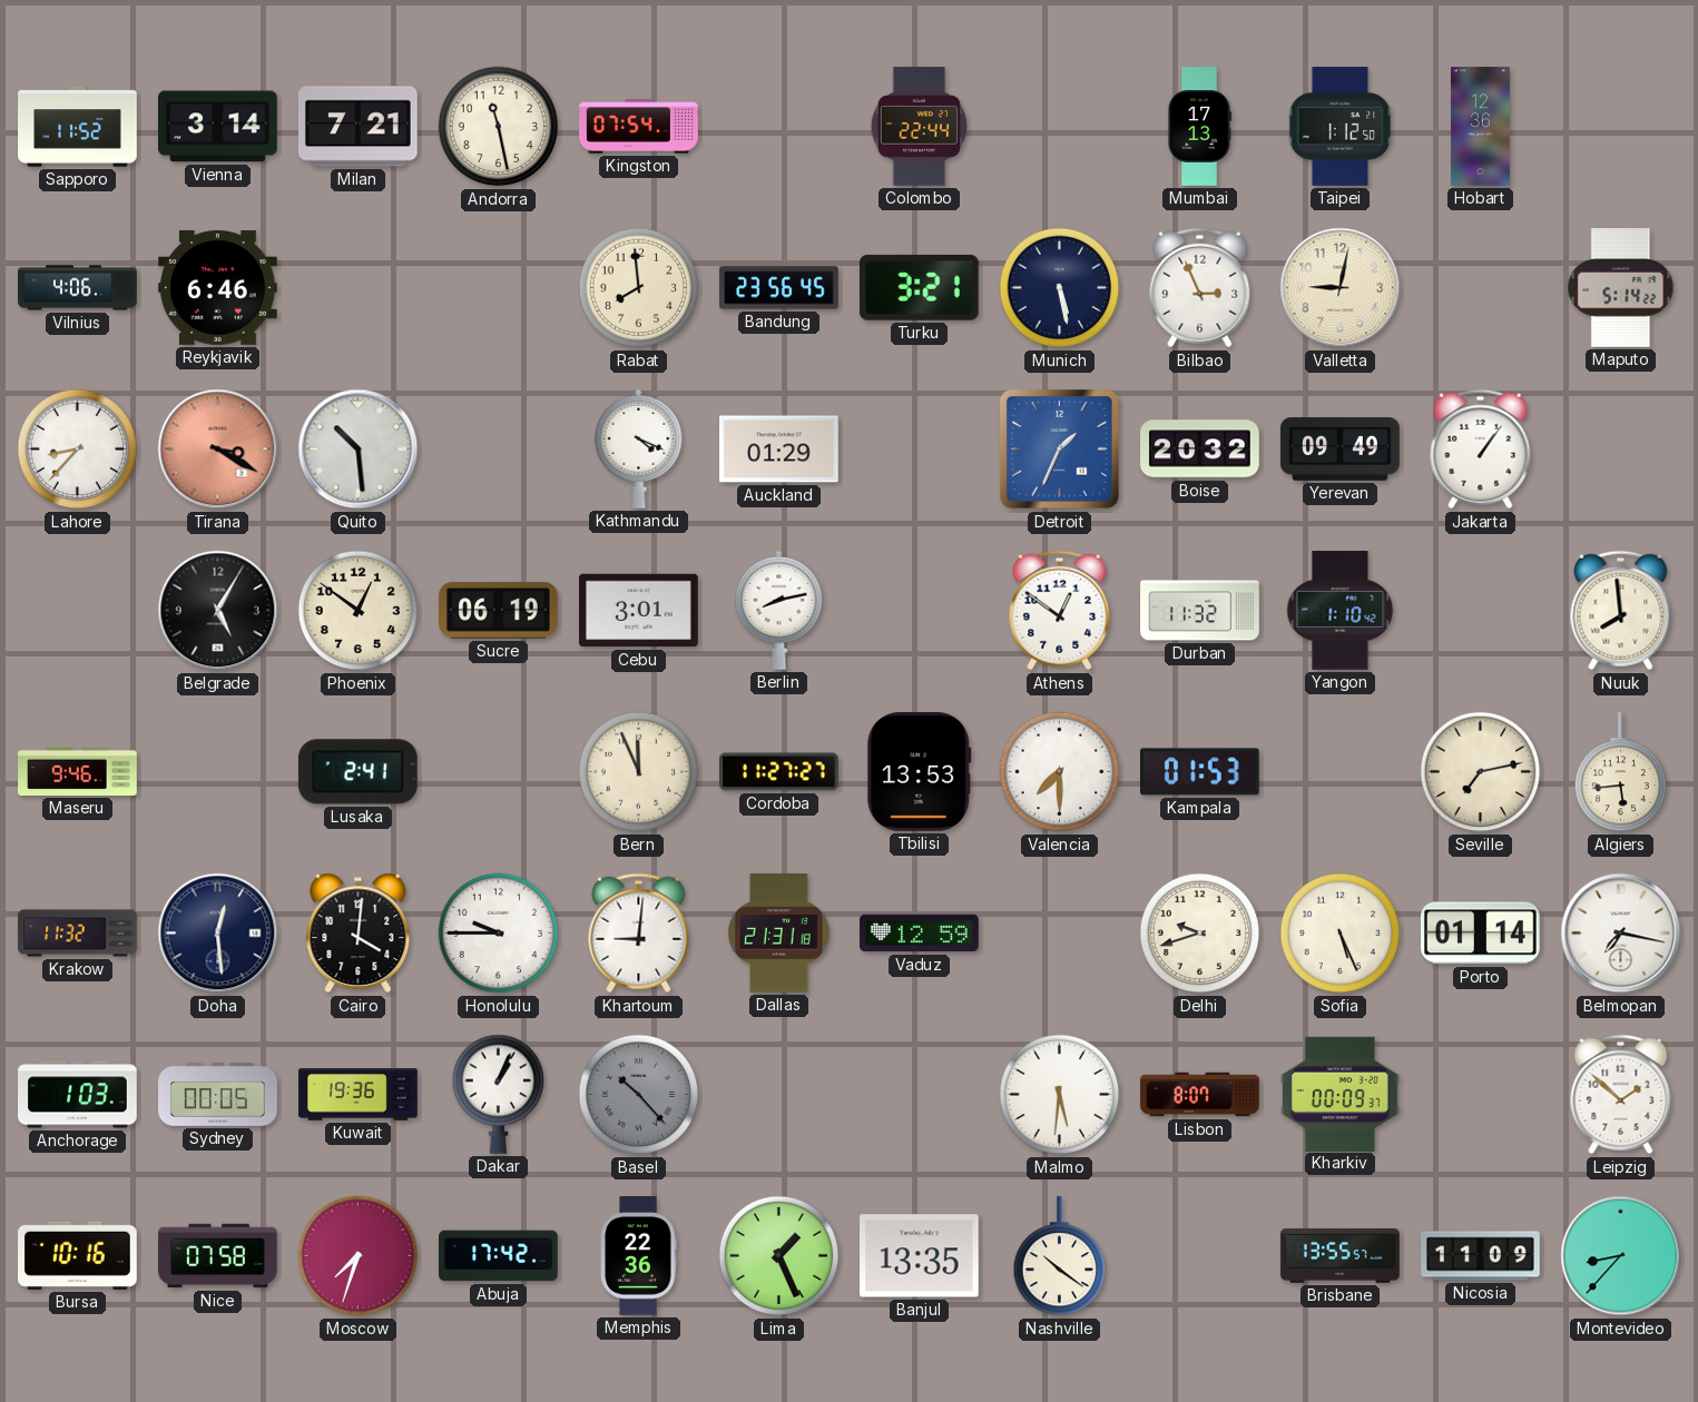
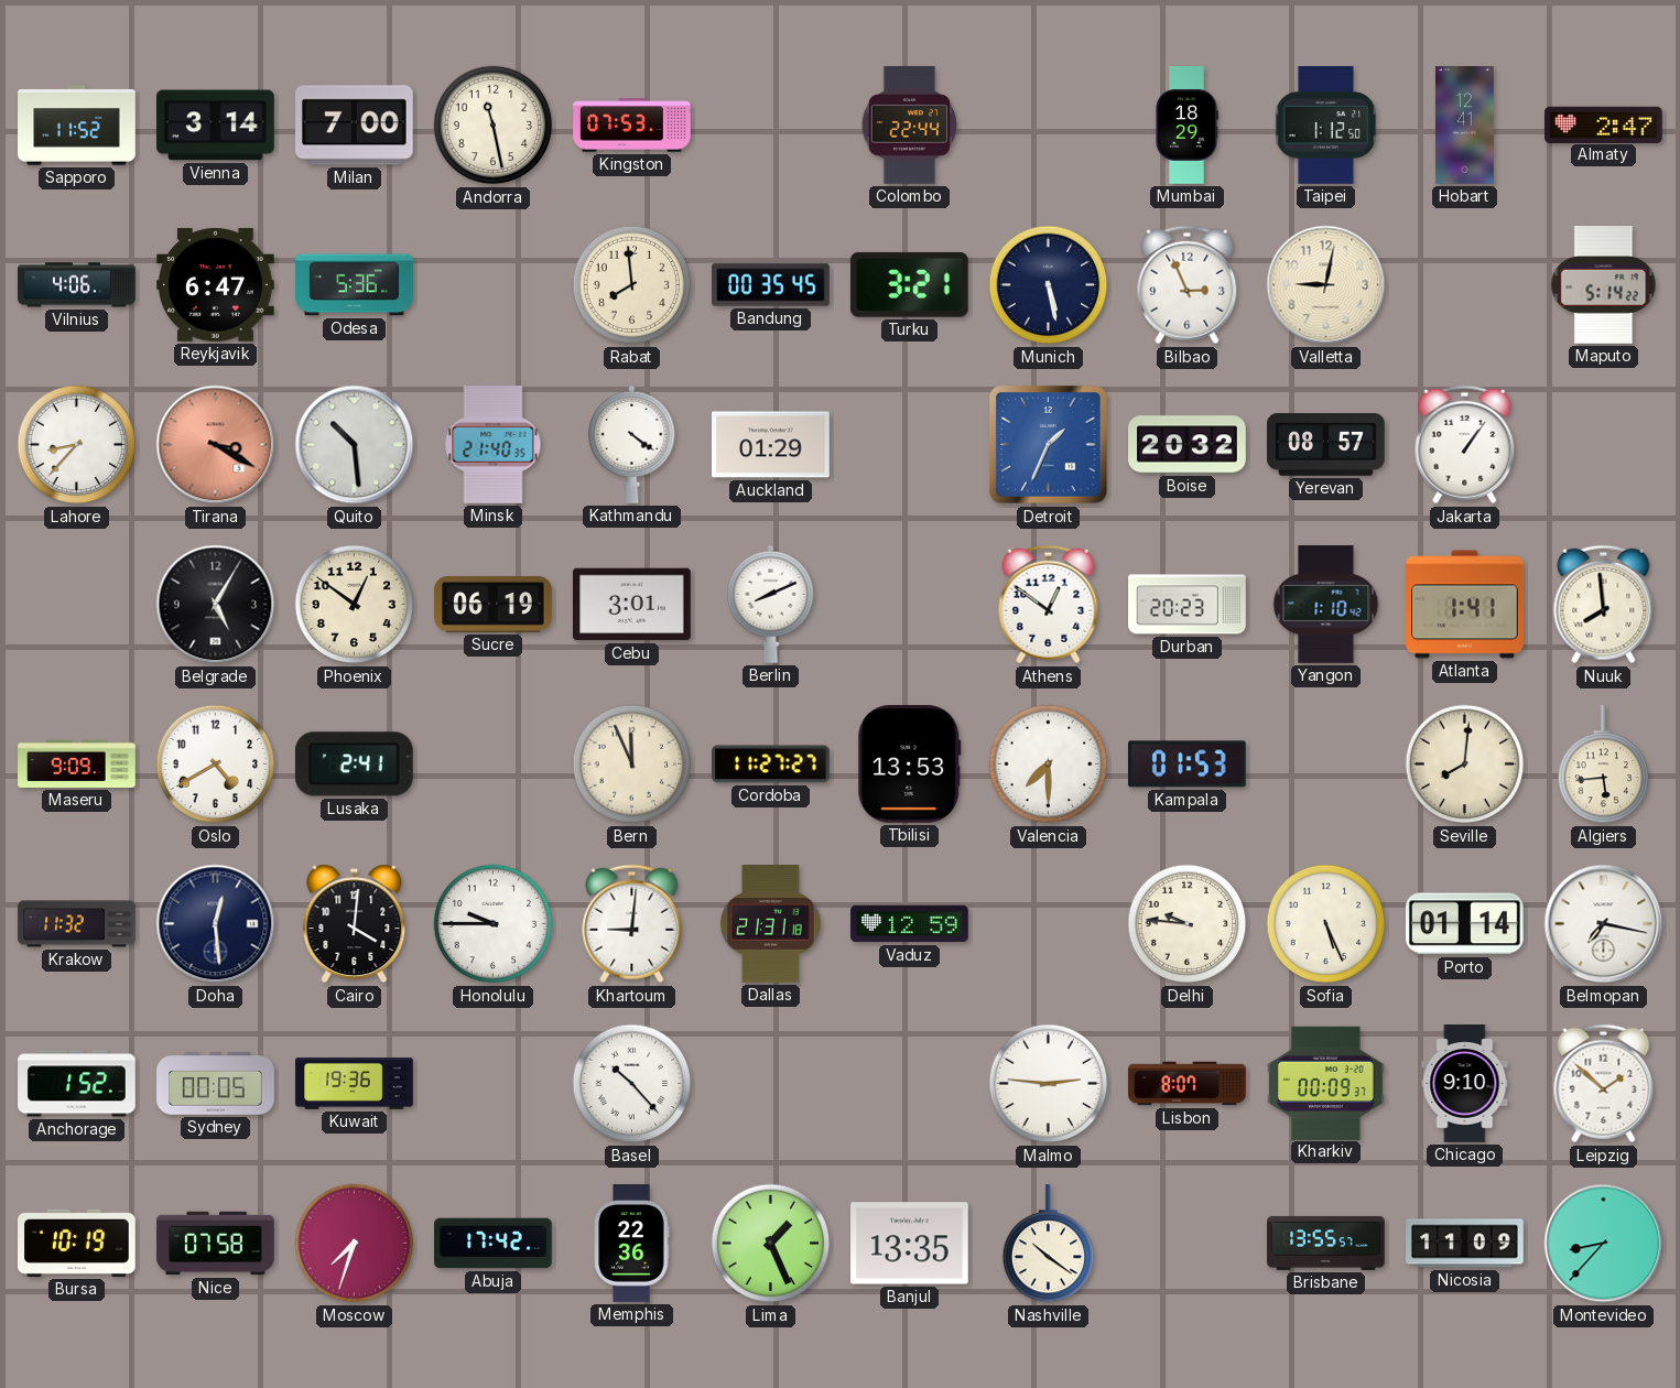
Milan: 7:21 -> 7:00 (355, 126)
Kingston: 07:54 -> 07:53 (632, 126)
Mumbai: 17:13 -> 18:29 (1186, 126)
Hobart: 12:36 -> 12:41 (1465, 126)
Almaty: none -> 2:47 (1604, 124)
Reykjavik: 6:46 -> 6:47 (216, 284)
Odesa: none -> 5:36 (355, 285)
Bandung: 23:56 -> 00:35 (771, 285)
Minsk: none -> 21:40 (494, 445)
Kathmandu: 4:19 -> 4:21 (632, 444)
Yerevan: 09:49 -> 08:57 (1326, 445)
Berlin: 8:13 -> 8:11 (771, 604)
Durban: 11:32 -> 20:23 (1188, 605)
Atlanta: none -> 1:41 (1465, 605)
Maseru: 9:46 -> 9:09 (77, 763)
Oslo: none -> 4:40 (216, 765)
Seville: 7:13 -> 8:01 (1465, 765)
Delhi: 9:42 -> 9:46 (1188, 924)
Anchorage: 1:03 -> 1:52 (77, 1084)
Dakar: 1:04 -> none (499, 1094)
Basel dial: grey -> white (632, 1084)
Malmo: 5:31 -> 2:46 (1049, 1084)
Chicago: none -> 9:10 (1465, 1084)
Bursa: 10:16 -> 10:19 (77, 1243)
